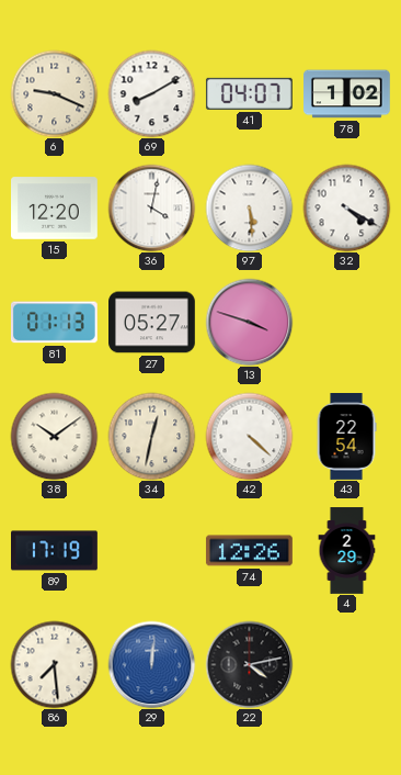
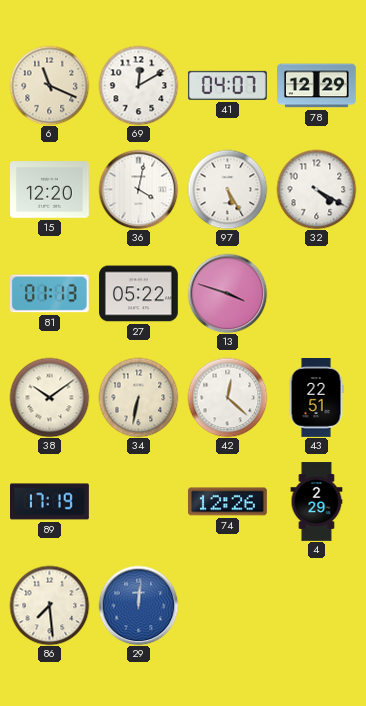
6: 9:19 -> 11:19 (49, 85)
69: 8:10 -> 12:10 (138, 85)
78: 1:02 -> 12:29 (317, 86)
97: 5:29 -> 5:25 (227, 189)
27: 05:27 -> 05:22 (139, 294)
34: 12:32 -> 6:32 (138, 397)
42: 4:22 -> 12:22 (227, 397)
43: 22:54 -> 22:51 (316, 398)
22: 4:13 -> none (249, 664)
